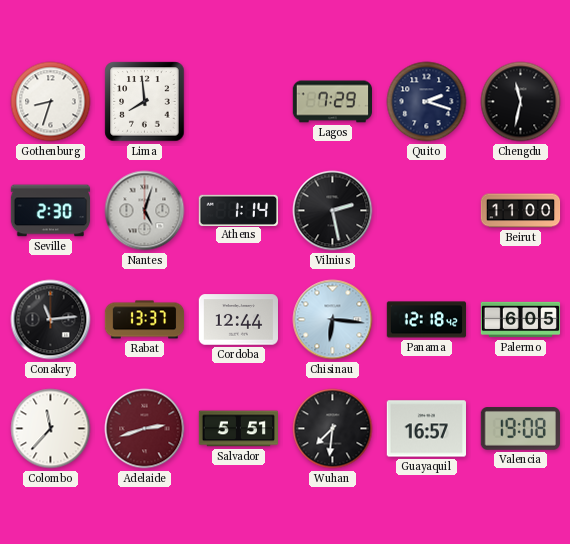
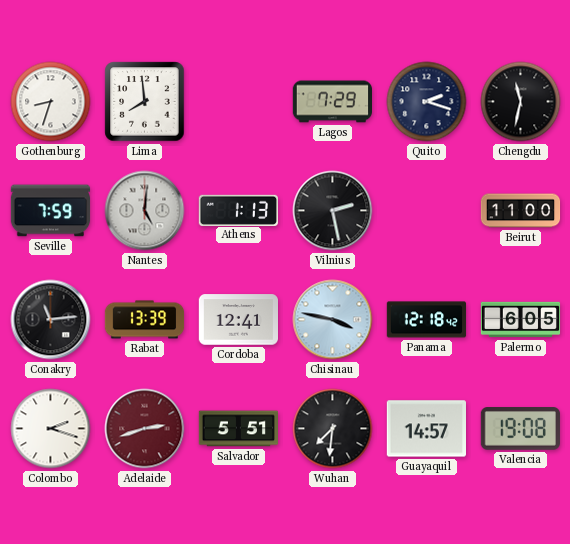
Seville: 2:30 -> 7:59 (51, 211)
Nantes: 5:03 -> 5:01 (145, 211)
Athens: 1:14 -> 1:13 (238, 210)
Rabat: 13:37 -> 13:39 (145, 320)
Cordoba: 12:44 -> 12:41 (238, 320)
Chisinau: 6:16 -> 3:47 (333, 320)
Colombo: 11:37 -> 2:18 (51, 429)
Guayaquil: 16:57 -> 14:57 (426, 429)
